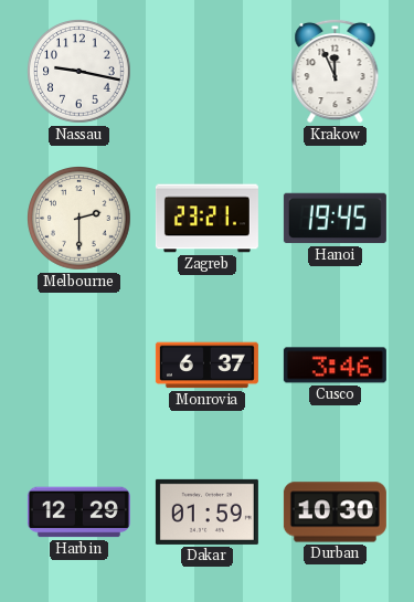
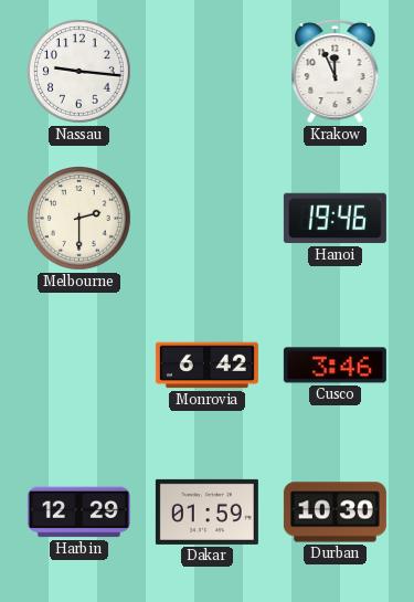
Nassau: 9:17 -> 9:16 (79, 72)
Zagreb: 23:21 -> none (206, 219)
Hanoi: 19:45 -> 19:46 (335, 219)
Monrovia: 6:37 -> 6:42 (206, 366)
